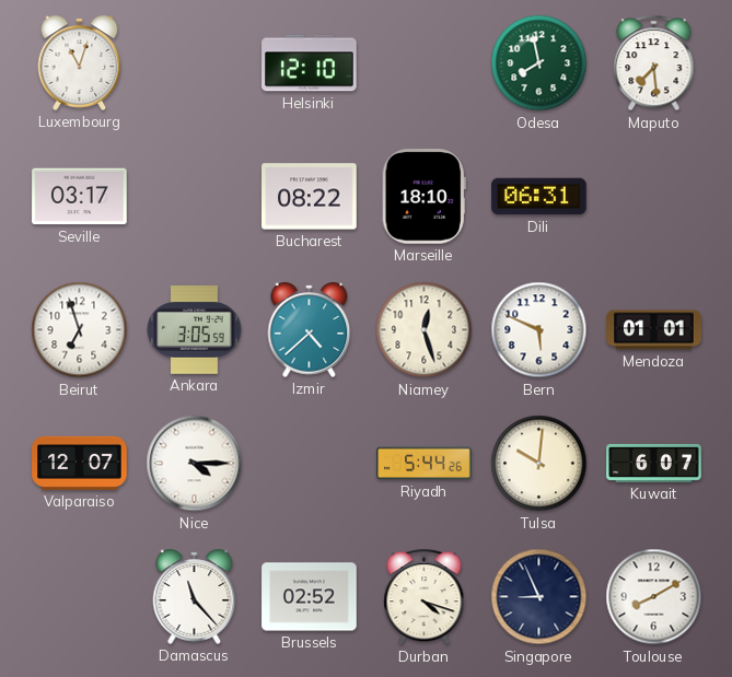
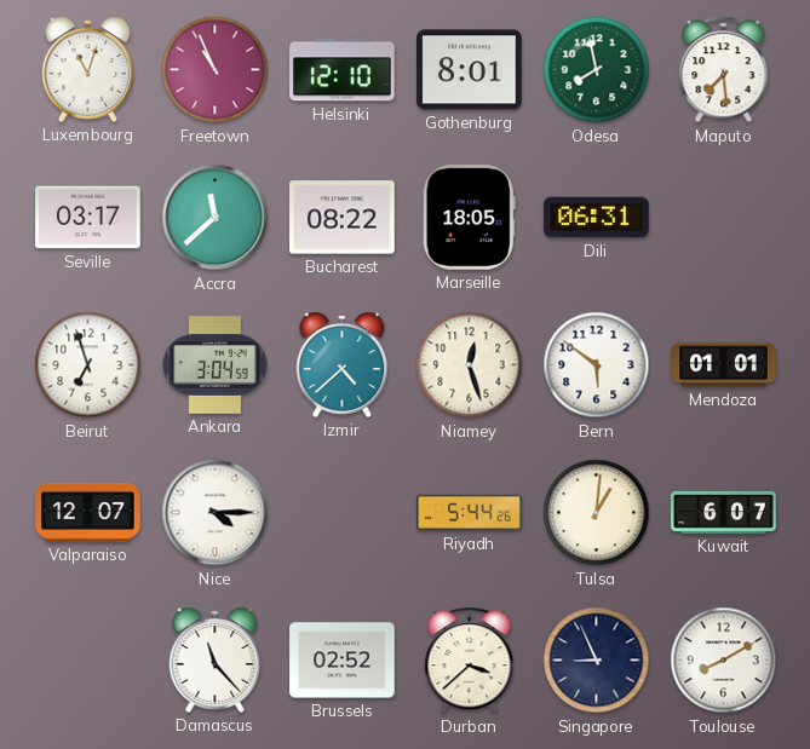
Freetown: none -> 10:56 (216, 70)
Gothenburg: none -> 8:01 (470, 70)
Accra: none -> 11:38 (216, 218)
Marseille: 18:10 -> 18:05 (469, 218)
Ankara: 3:05 -> 3:04 (216, 365)
Bern: 5:49 -> 5:51 (597, 365)
Tulsa: 10:01 -> 1:01 (597, 513)
Durban: 4:18 -> 3:38 (470, 661)
